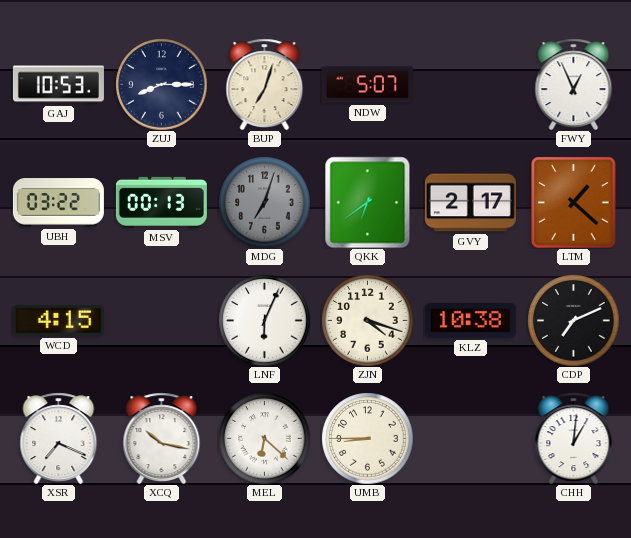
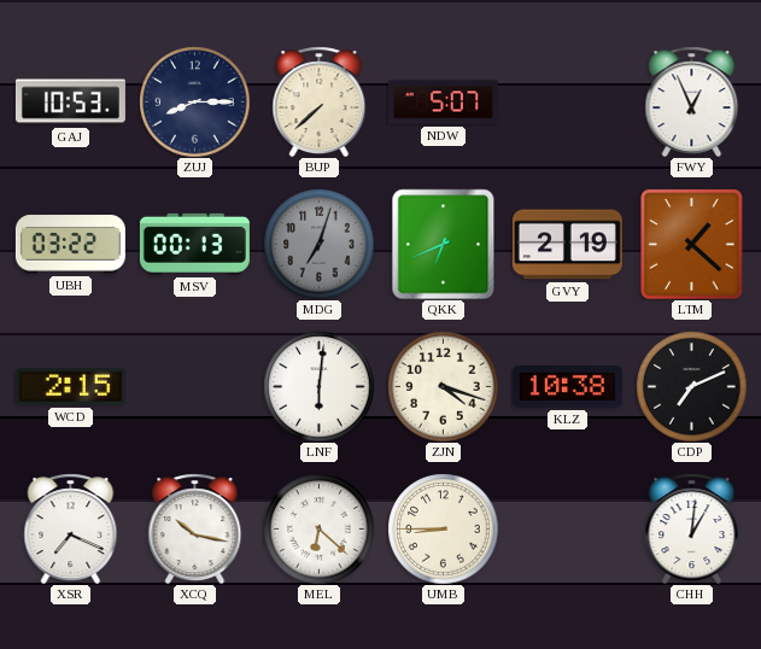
BUP: 7:03 -> 7:38 (320, 101)
QKK: 6:39 -> 6:41 (444, 244)
GVY: 2:17 -> 2:19 (567, 245)
WCD: 4:15 -> 2:15 (70, 387)
LNF: 6:04 -> 6:01 (318, 386)
